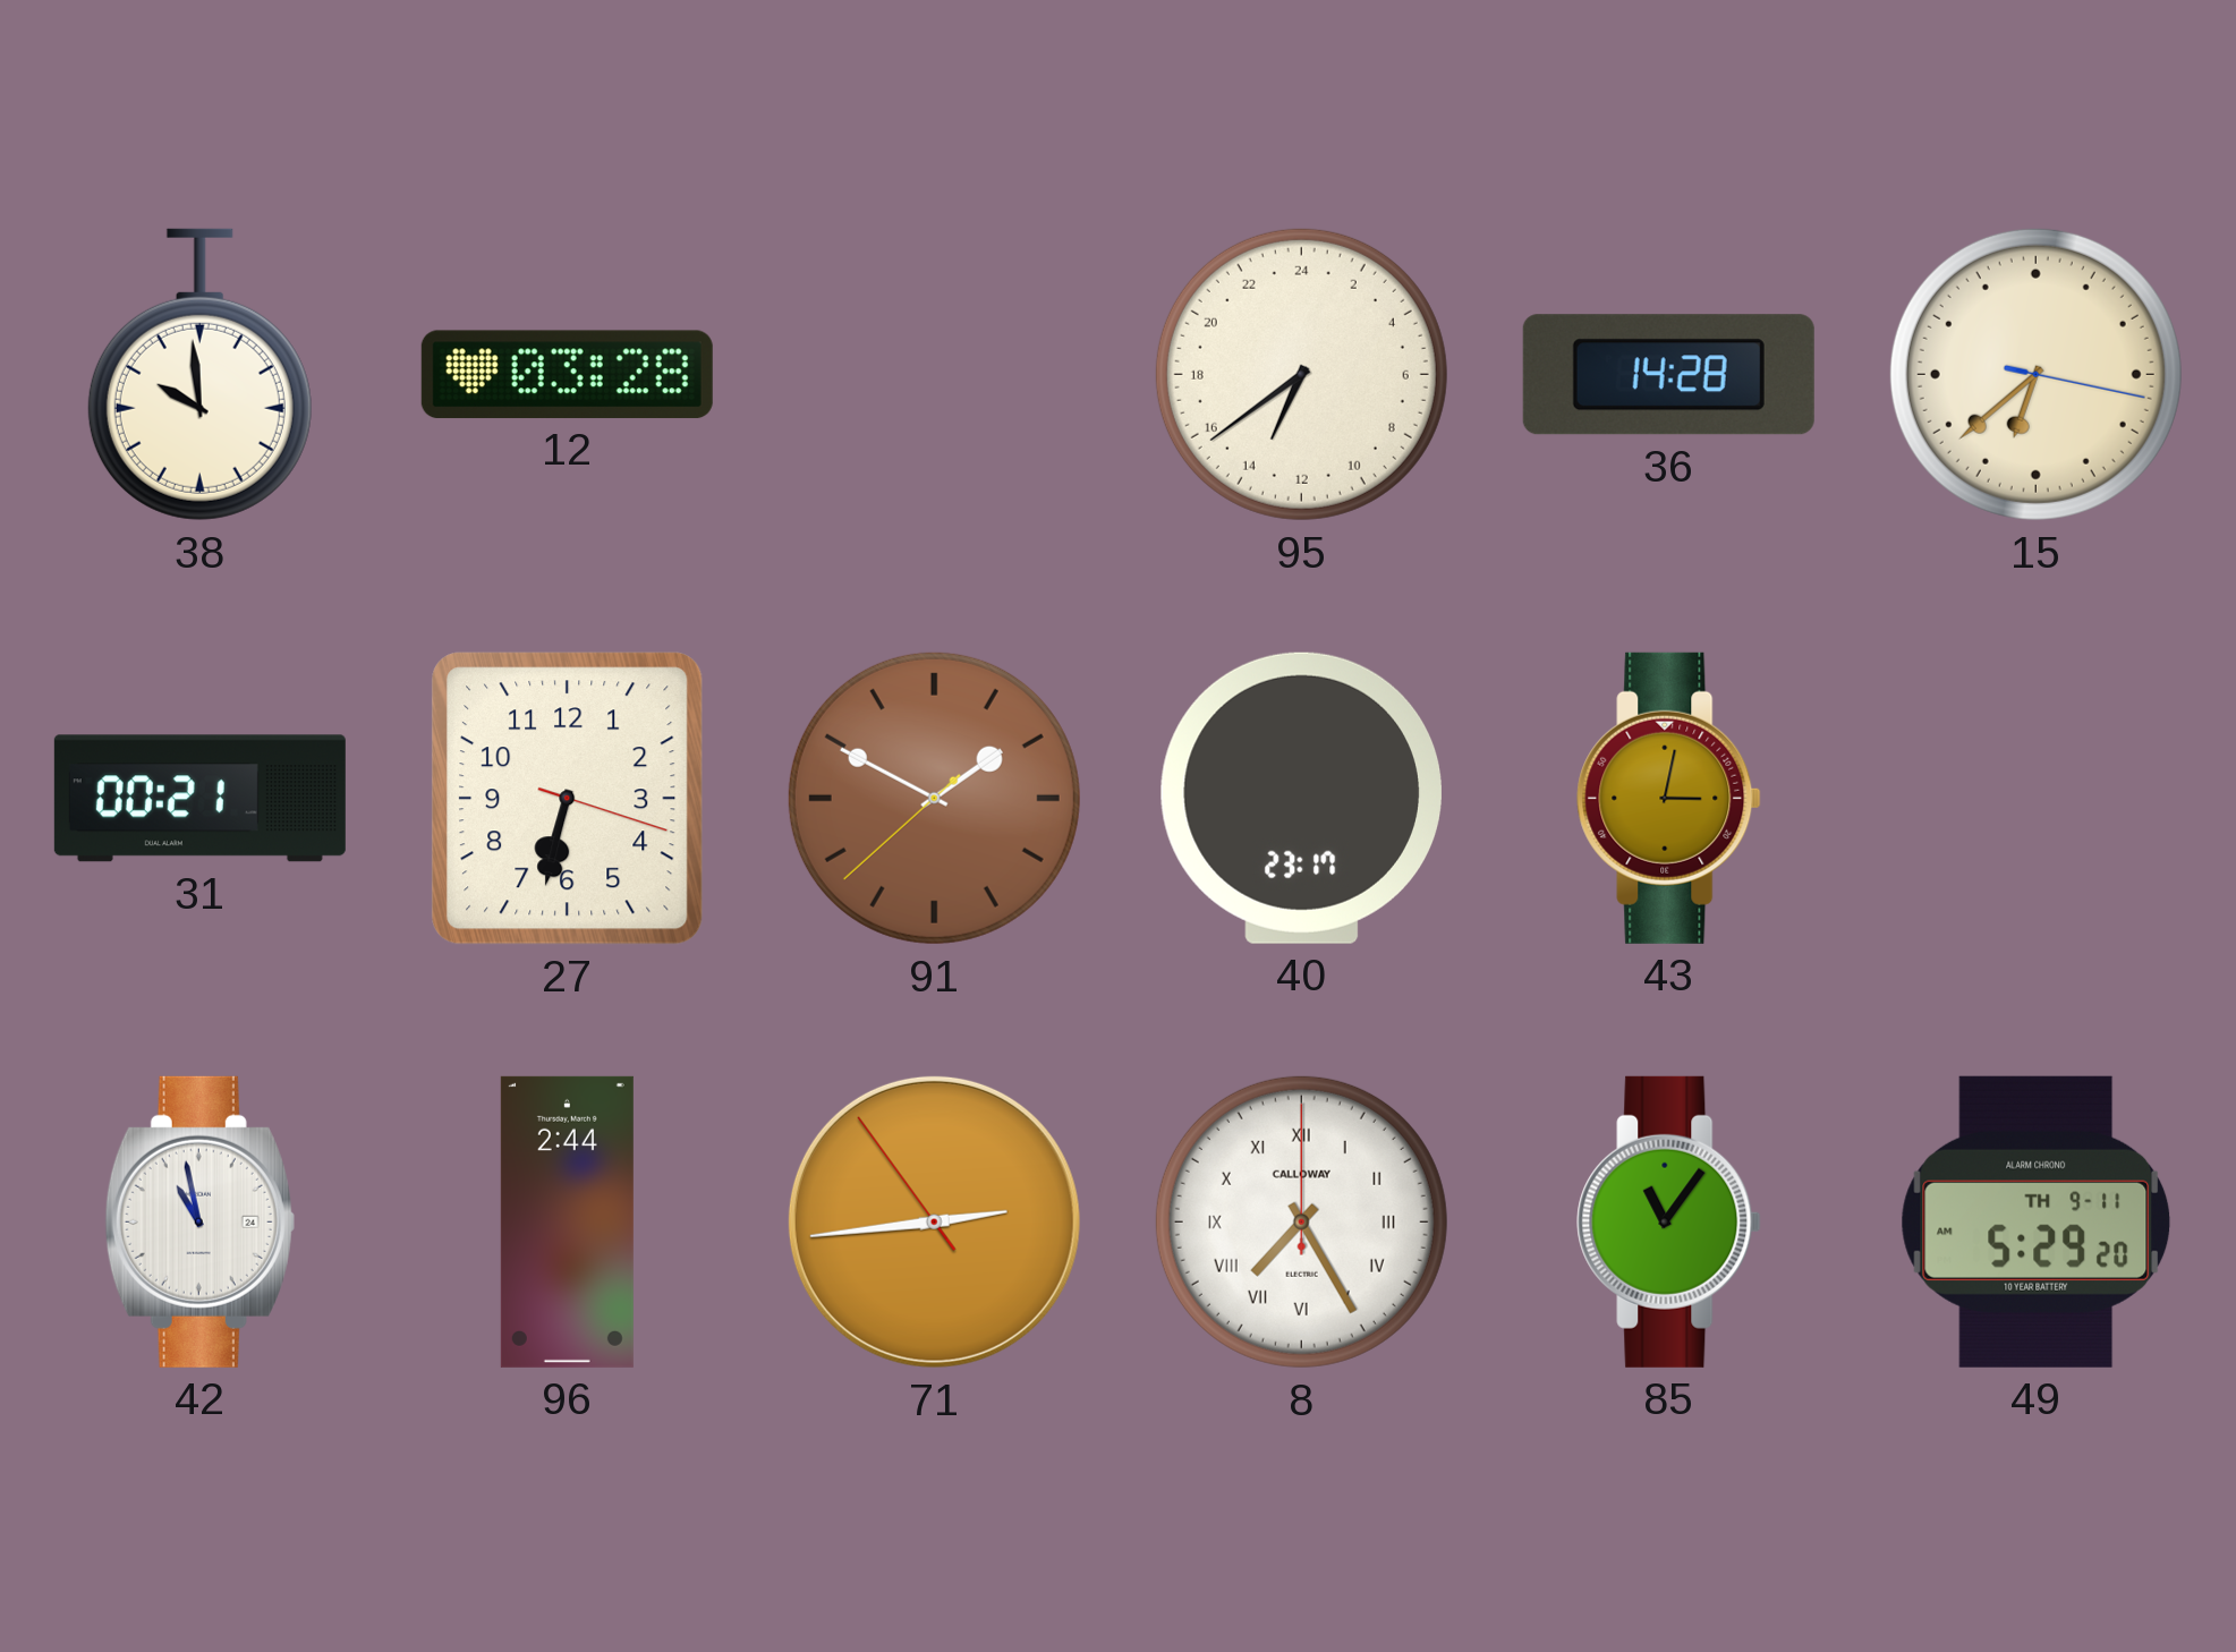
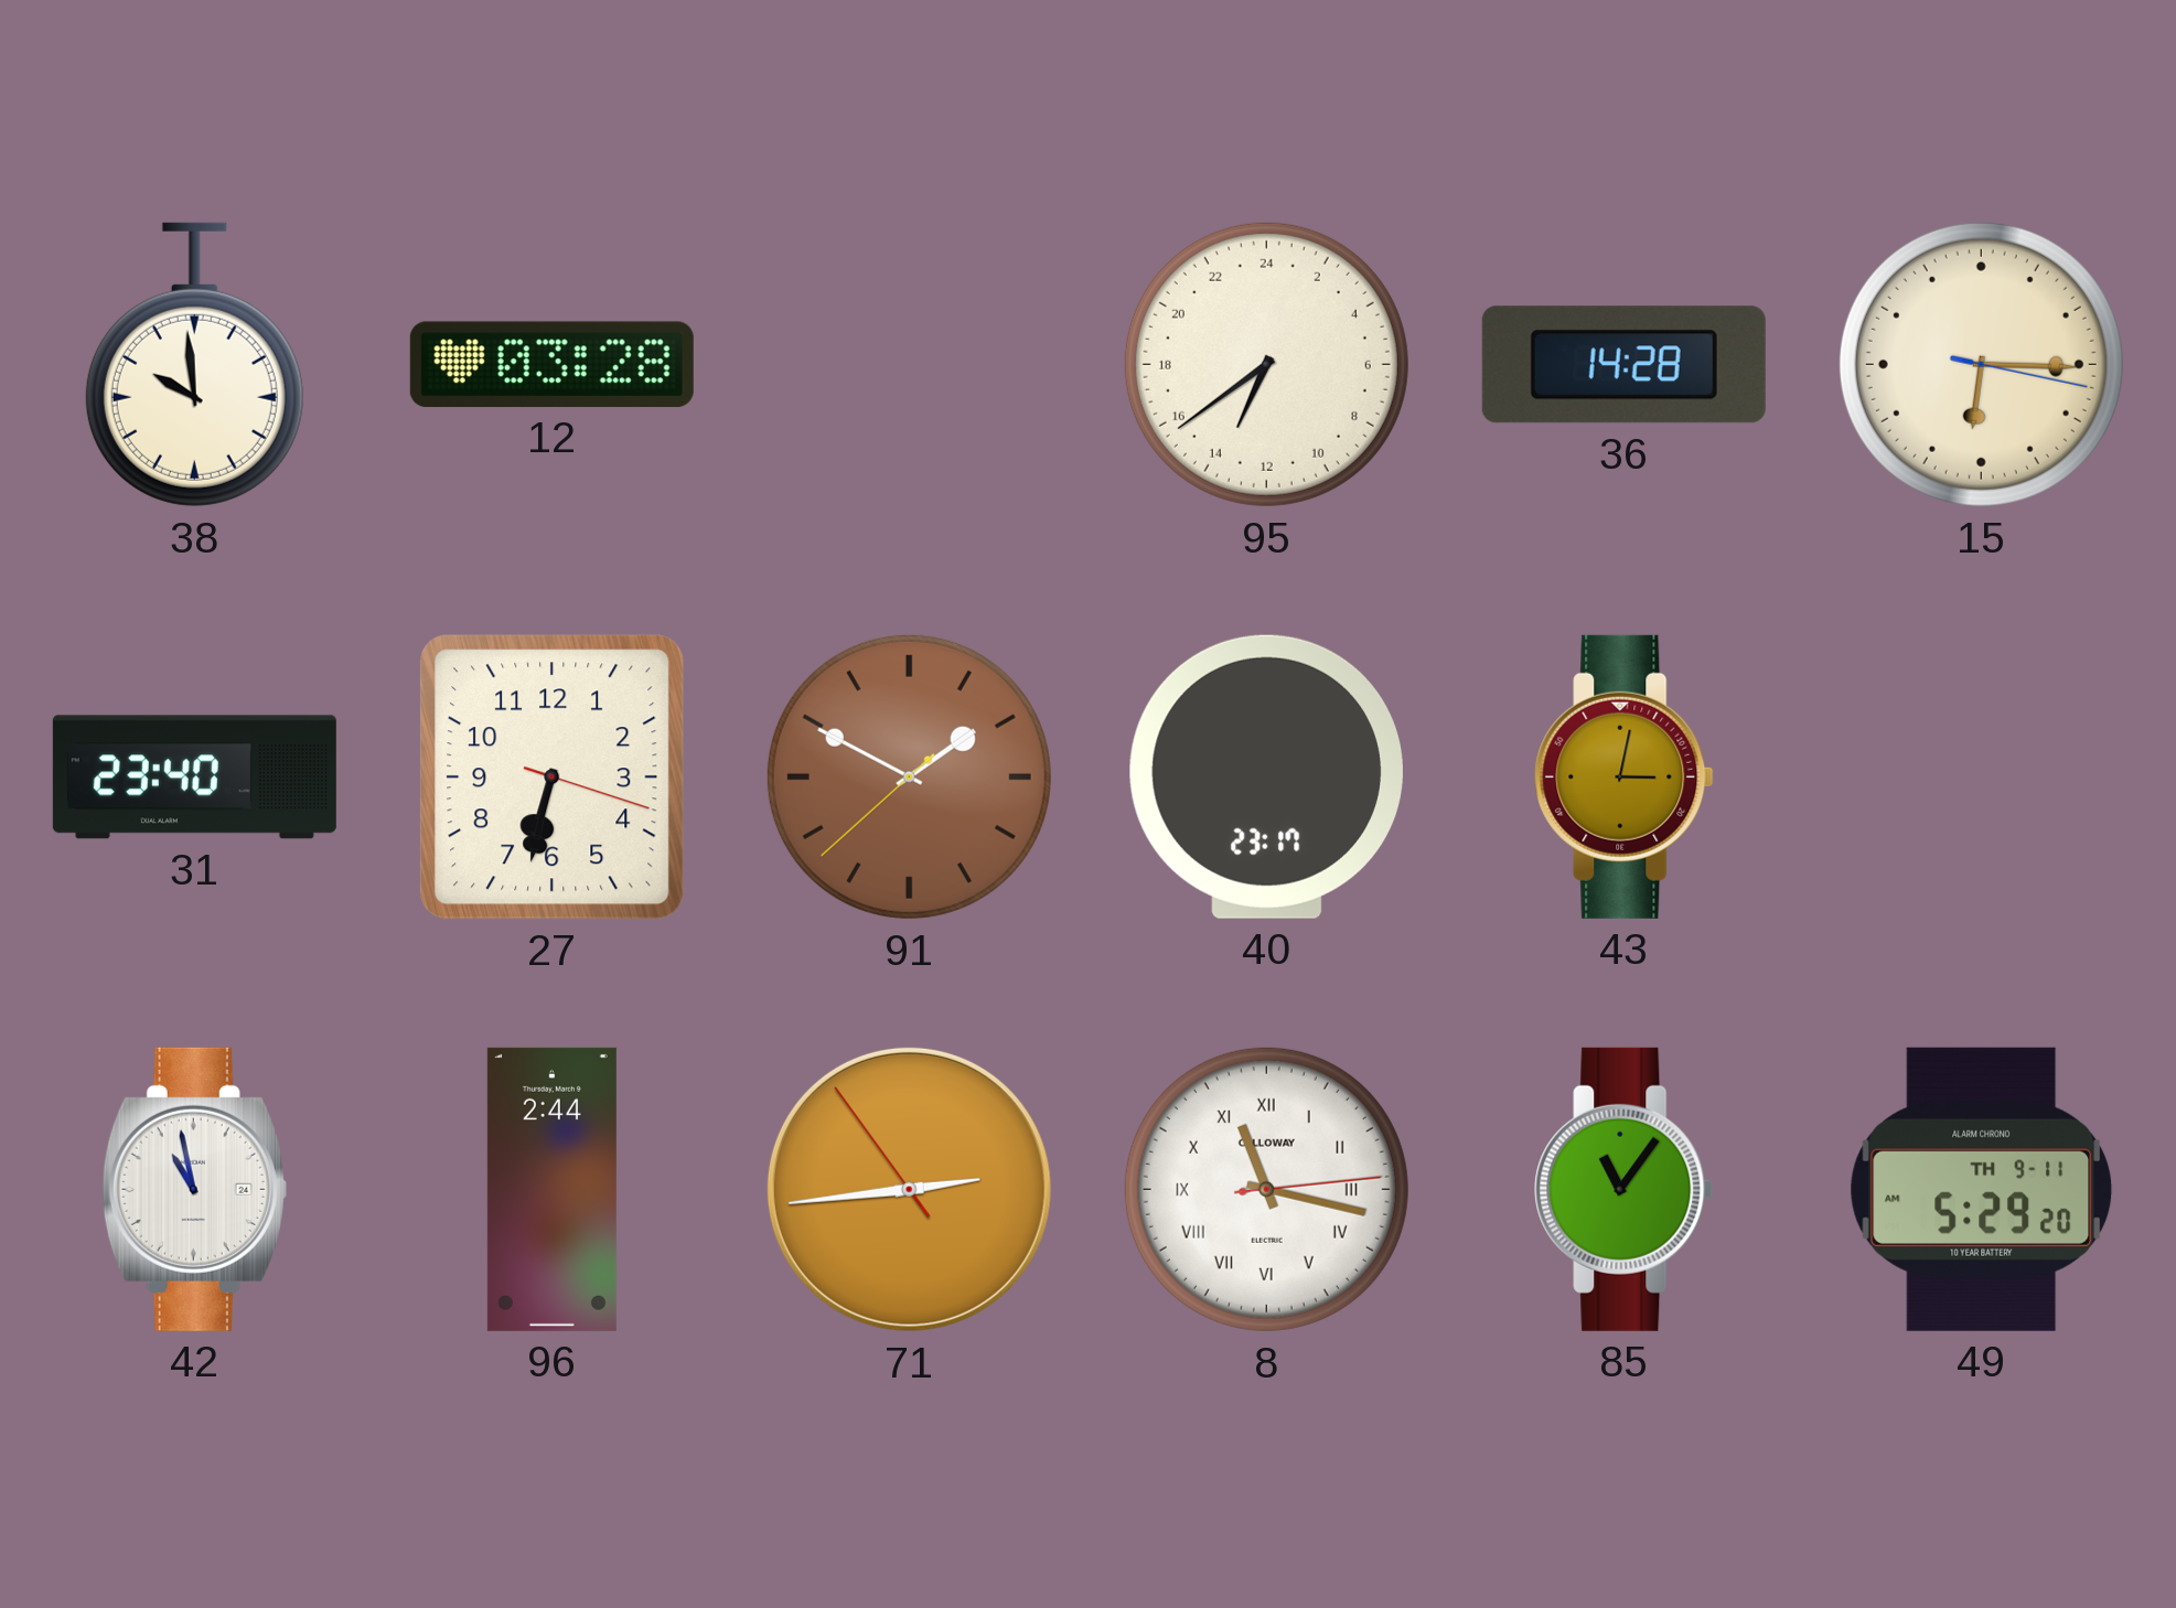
15: 6:38 -> 6:15 (1981, 364)
31: 00:21 -> 23:40 (194, 778)
8: 7:25 -> 11:17 (1266, 1189)
